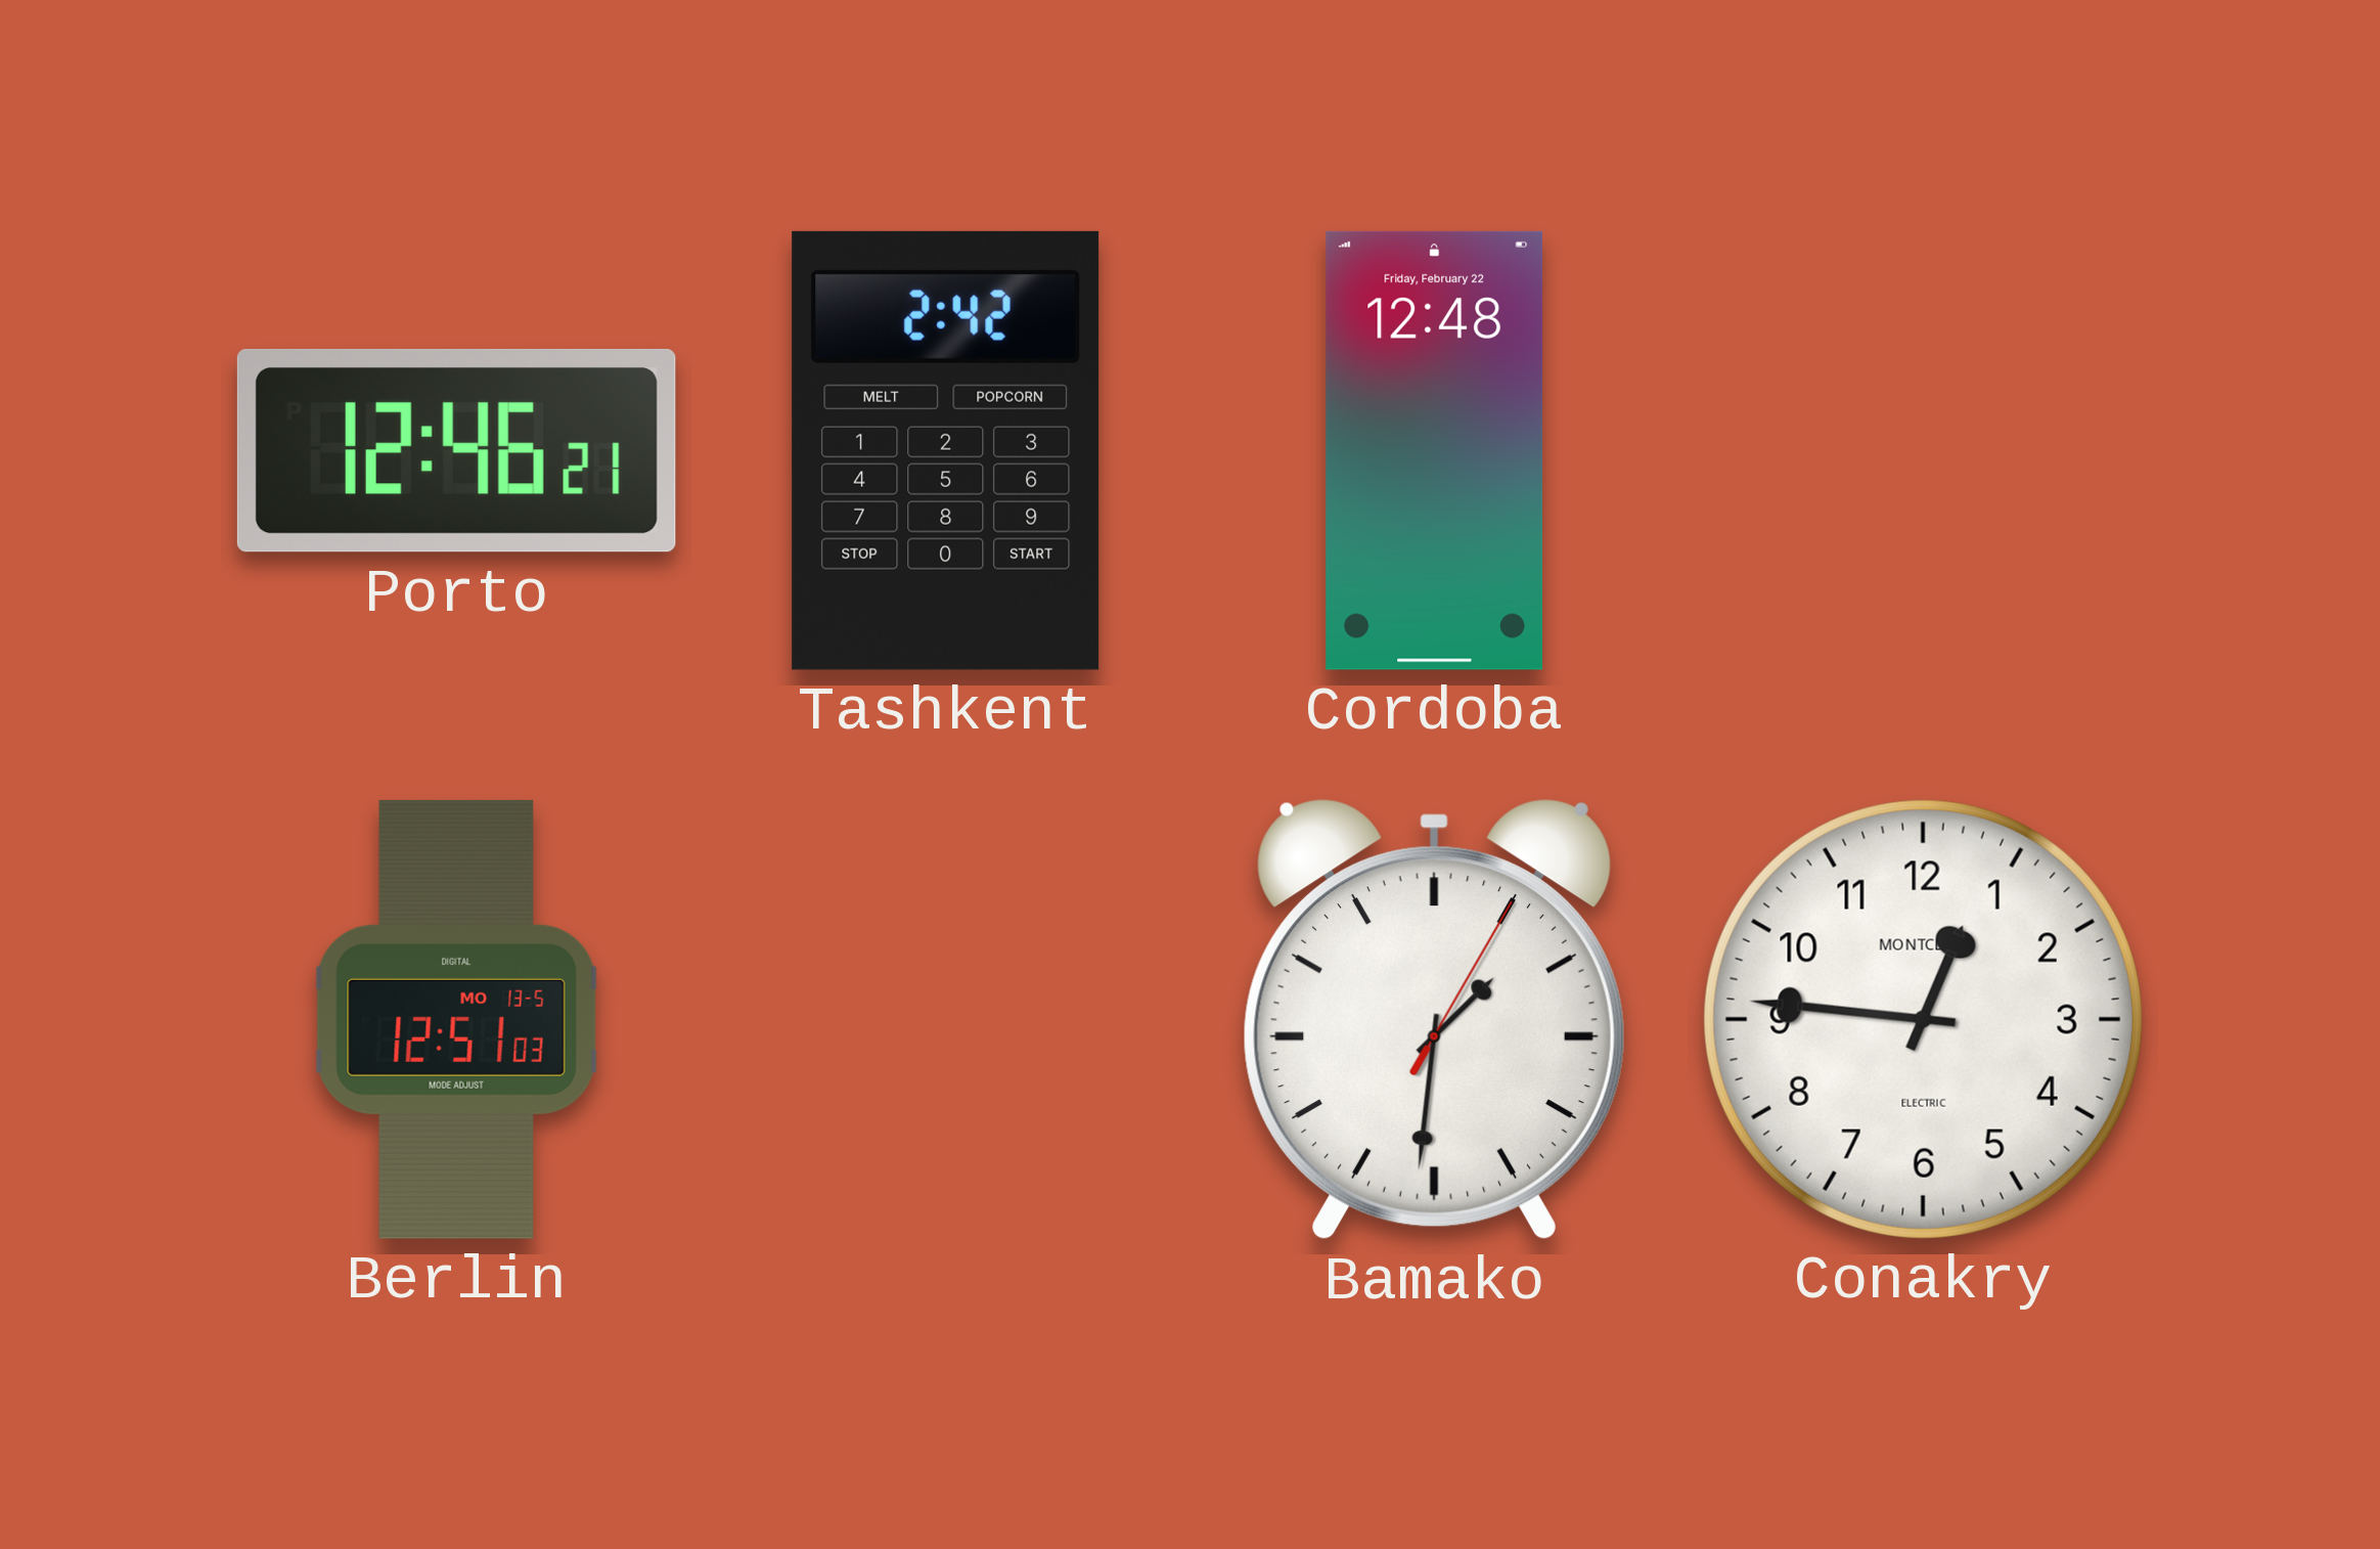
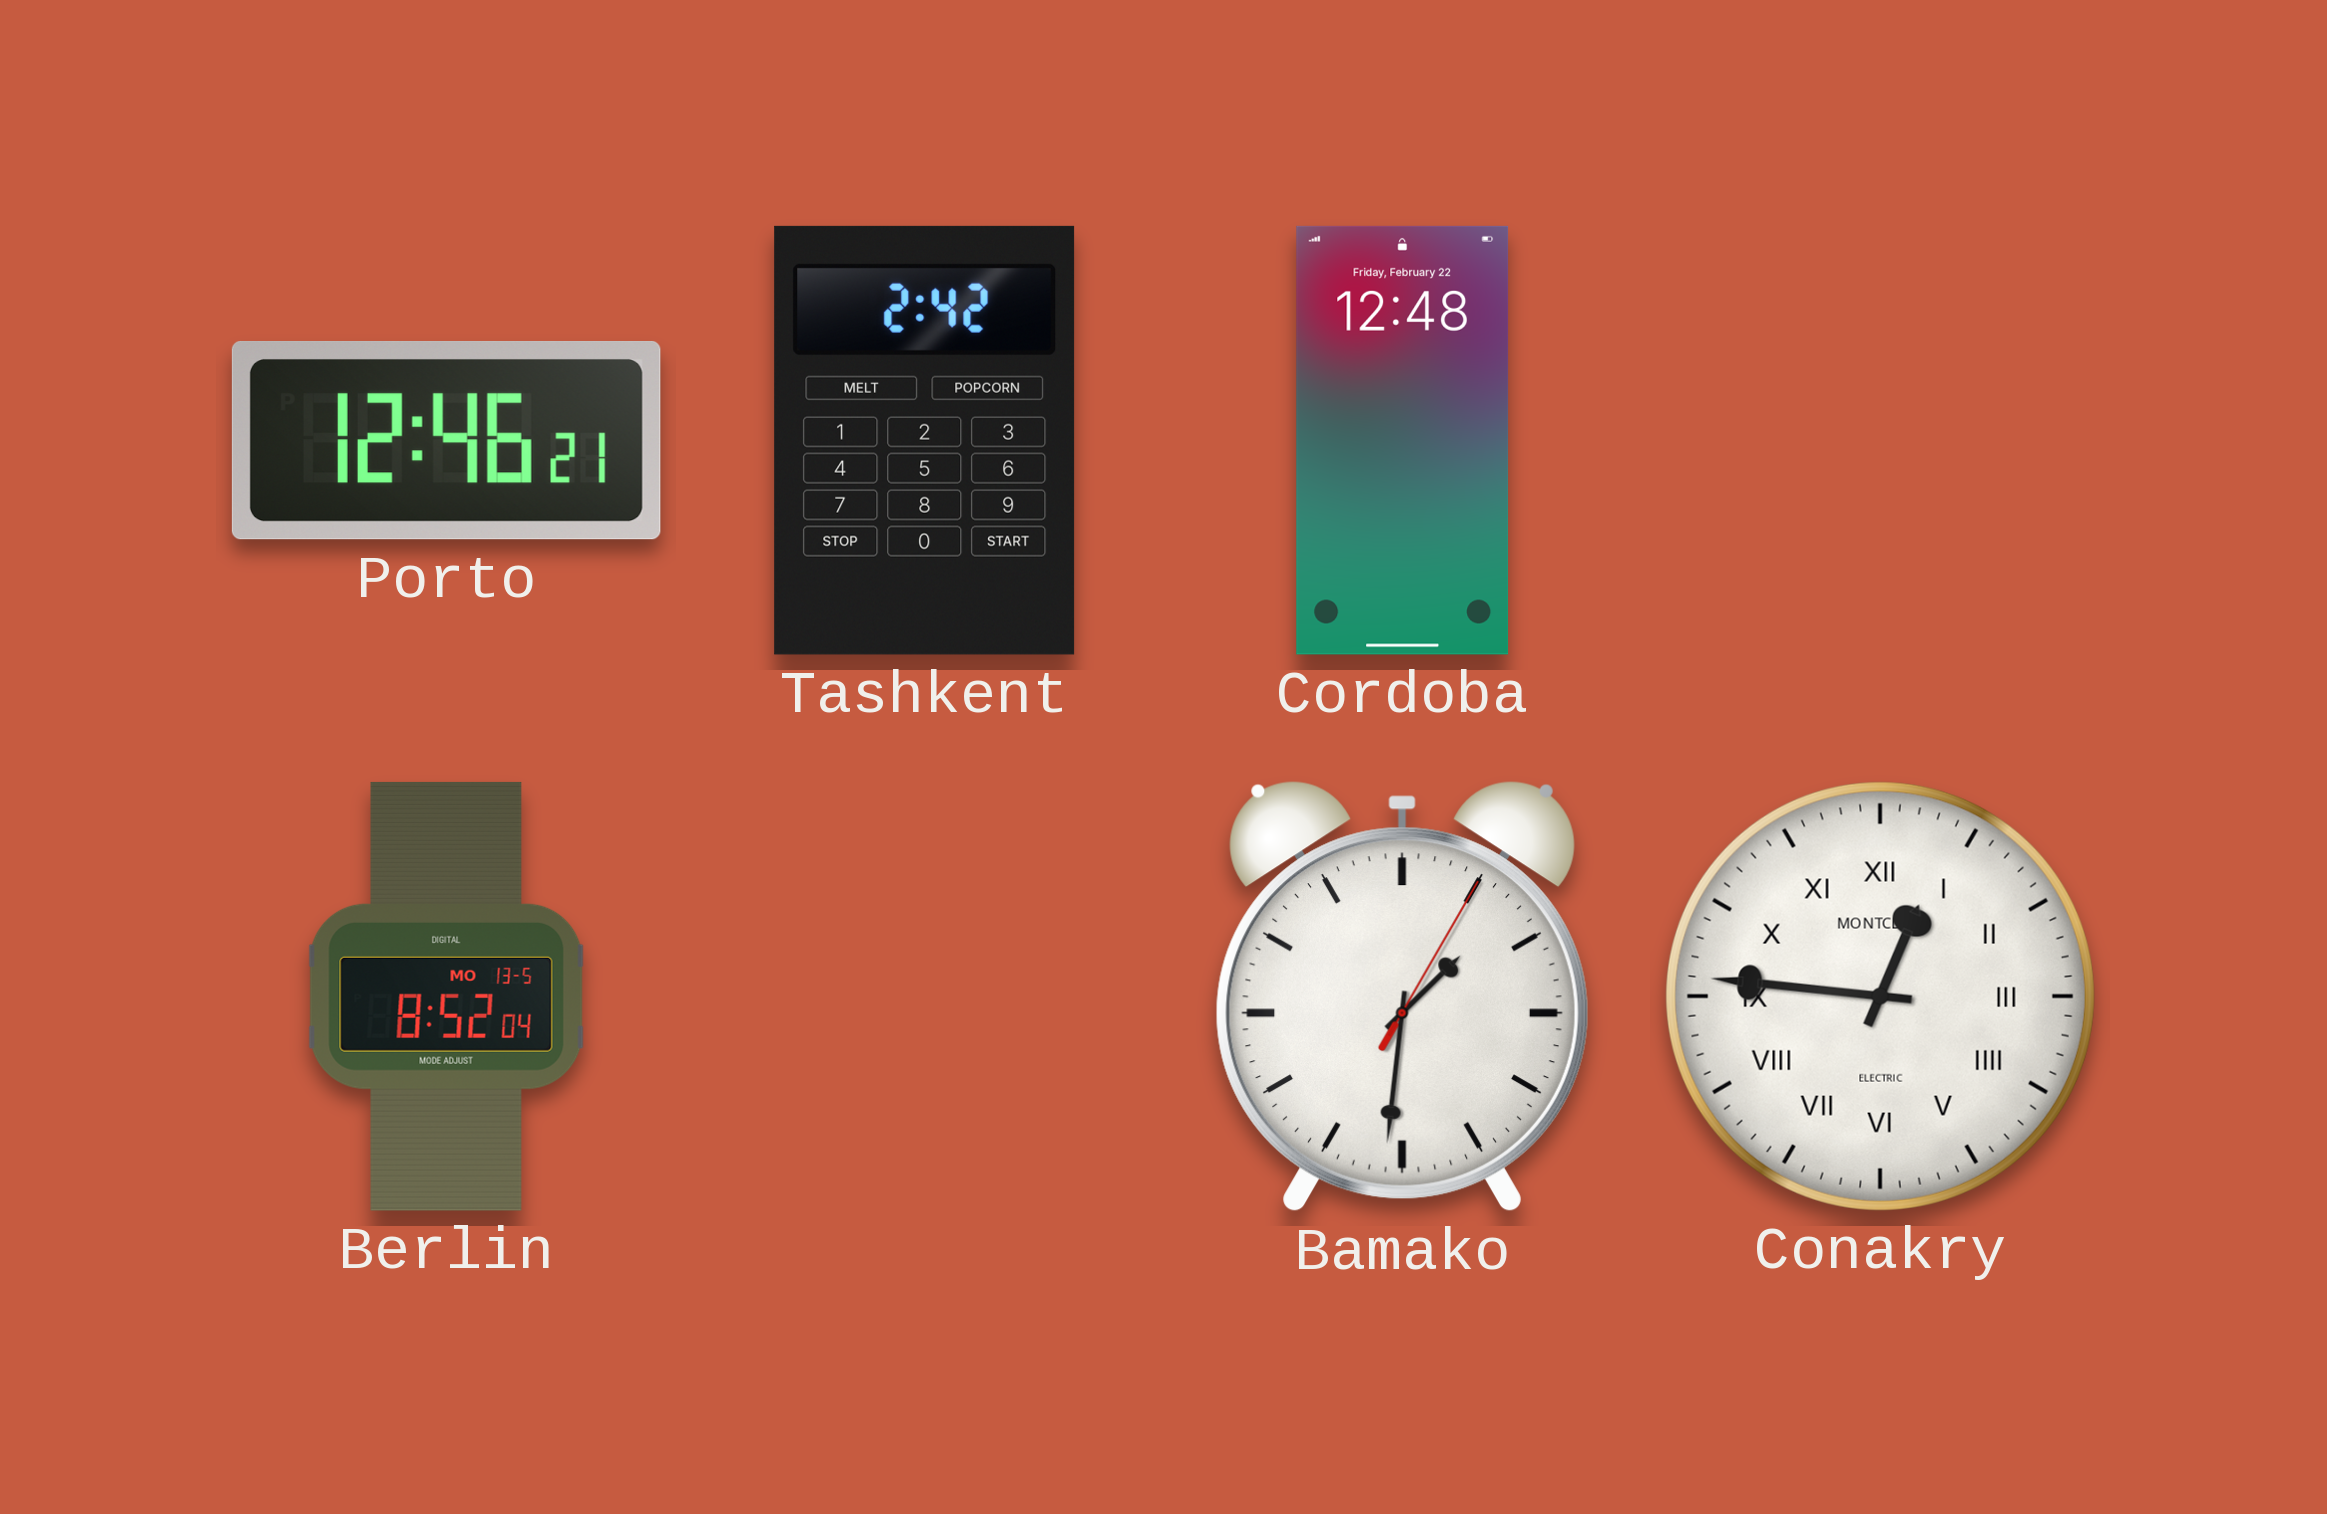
Berlin: 12:51 -> 8:52 (447, 996)
Conakry numerals: Arabic -> Roman (1880, 996)
